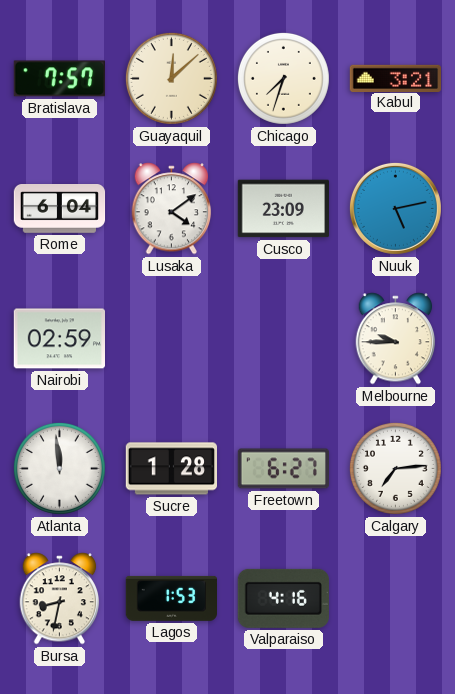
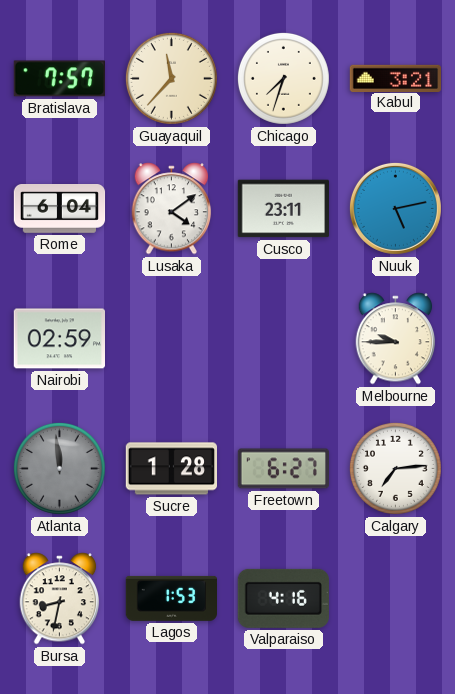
Guayaquil: 12:08 -> 11:37 (171, 78)
Cusco: 23:09 -> 23:11 (283, 209)
Atlanta dial: white -> grey (59, 468)
